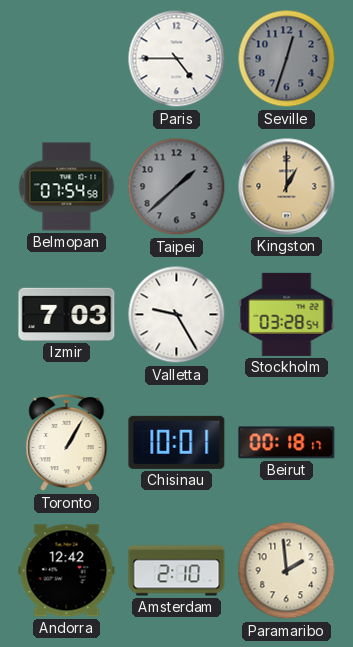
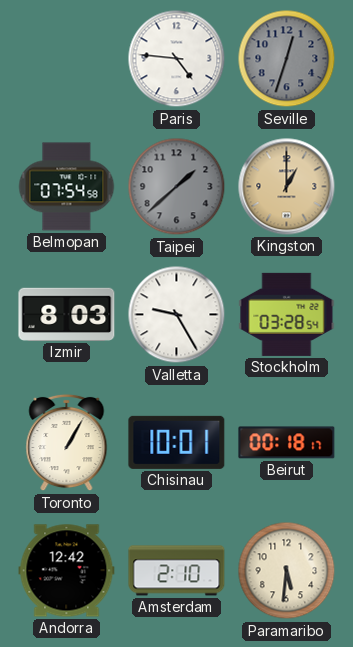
Paris: 4:45 -> 4:46 (177, 59)
Izmir: 7:03 -> 8:03 (67, 314)
Paramaribo: 1:59 -> 5:31 (287, 571)
